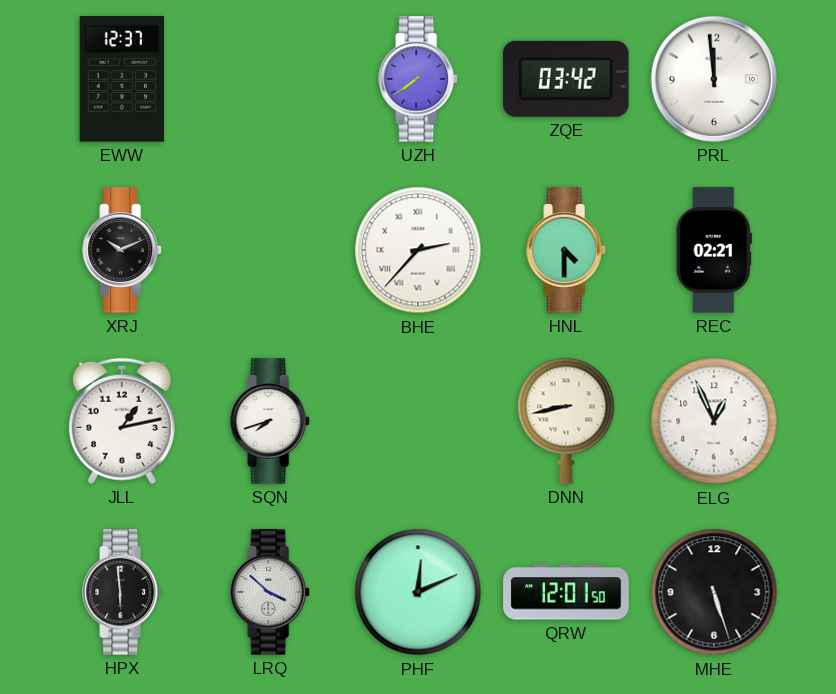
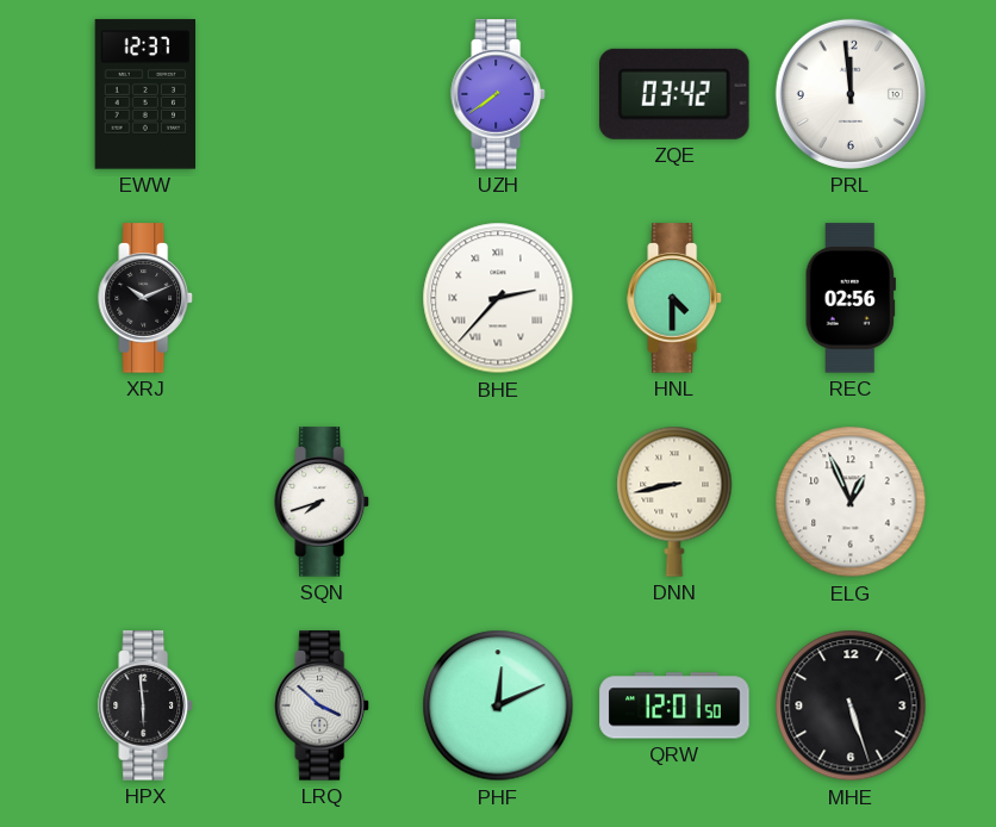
REC: 02:21 -> 02:56 (851, 298)
JLL: 1:13 -> none (122, 421)
